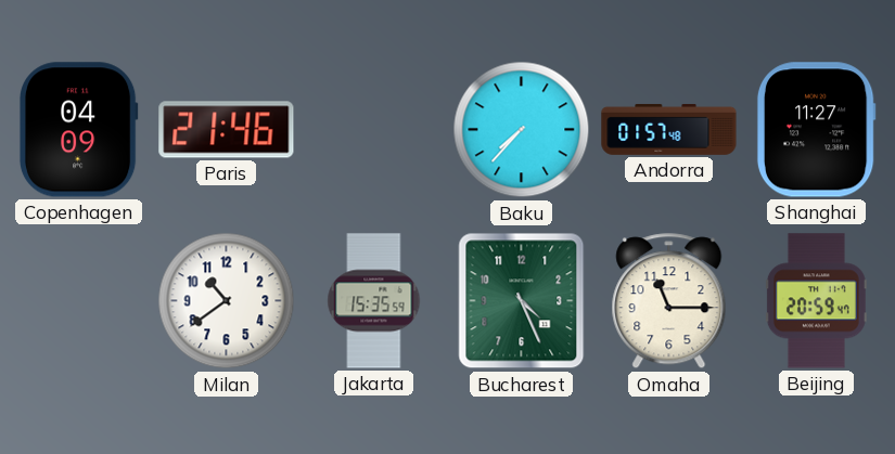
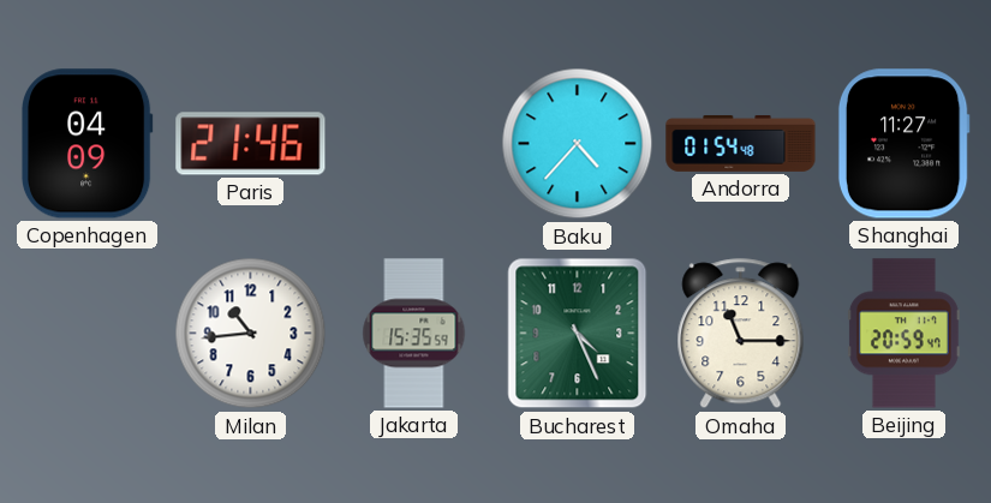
Baku: 7:37 -> 4:37 (578, 144)
Andorra: 01:57 -> 01:54 (741, 143)
Milan: 10:39 -> 10:44 (251, 334)
